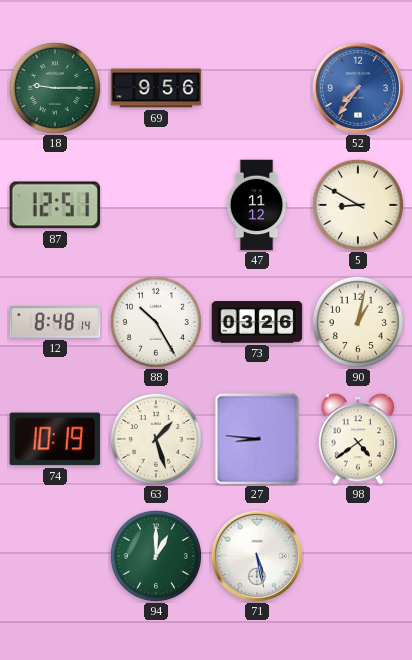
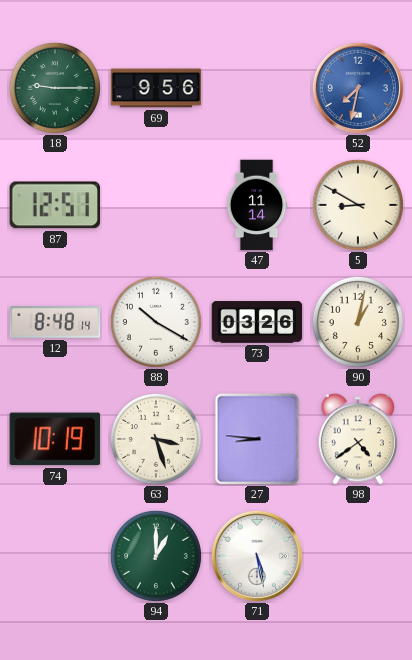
52: 7:36 -> 7:32 (358, 88)
47: 11:12 -> 11:14 (257, 205)
88: 10:25 -> 10:20 (156, 322)
63: 1:27 -> 3:27 (156, 439)
